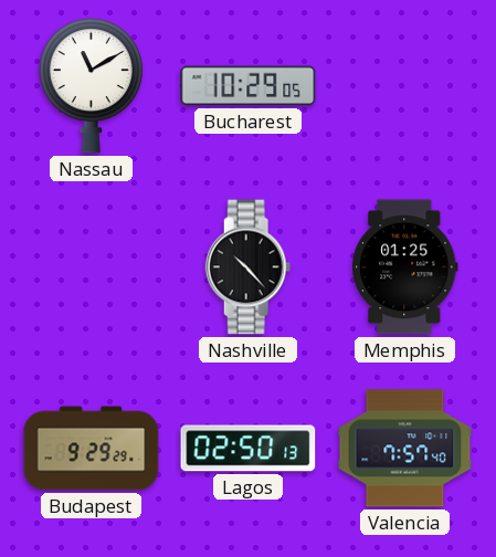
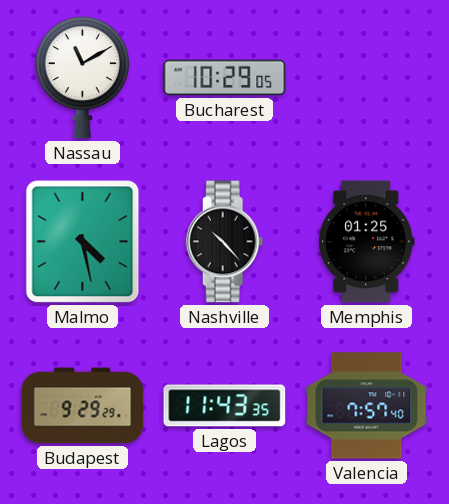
Malmo: none -> 4:28 (83, 242)
Lagos: 02:50 -> 11:43 (225, 406)
